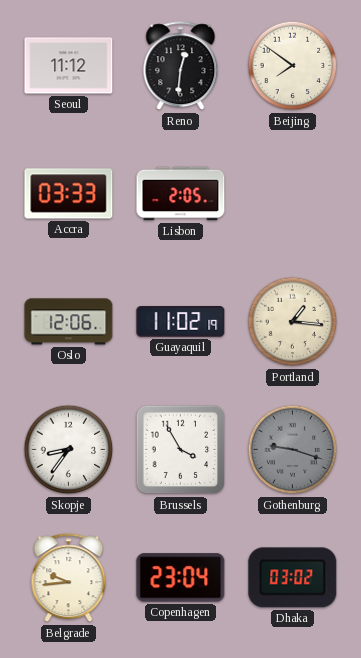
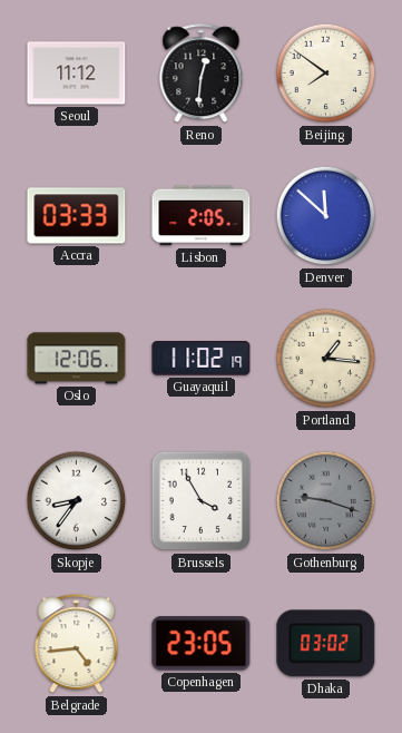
Denver: none -> 11:52 (326, 216)
Belgrade: 9:44 -> 4:44 (77, 644)
Copenhagen: 23:04 -> 23:05 (202, 644)
